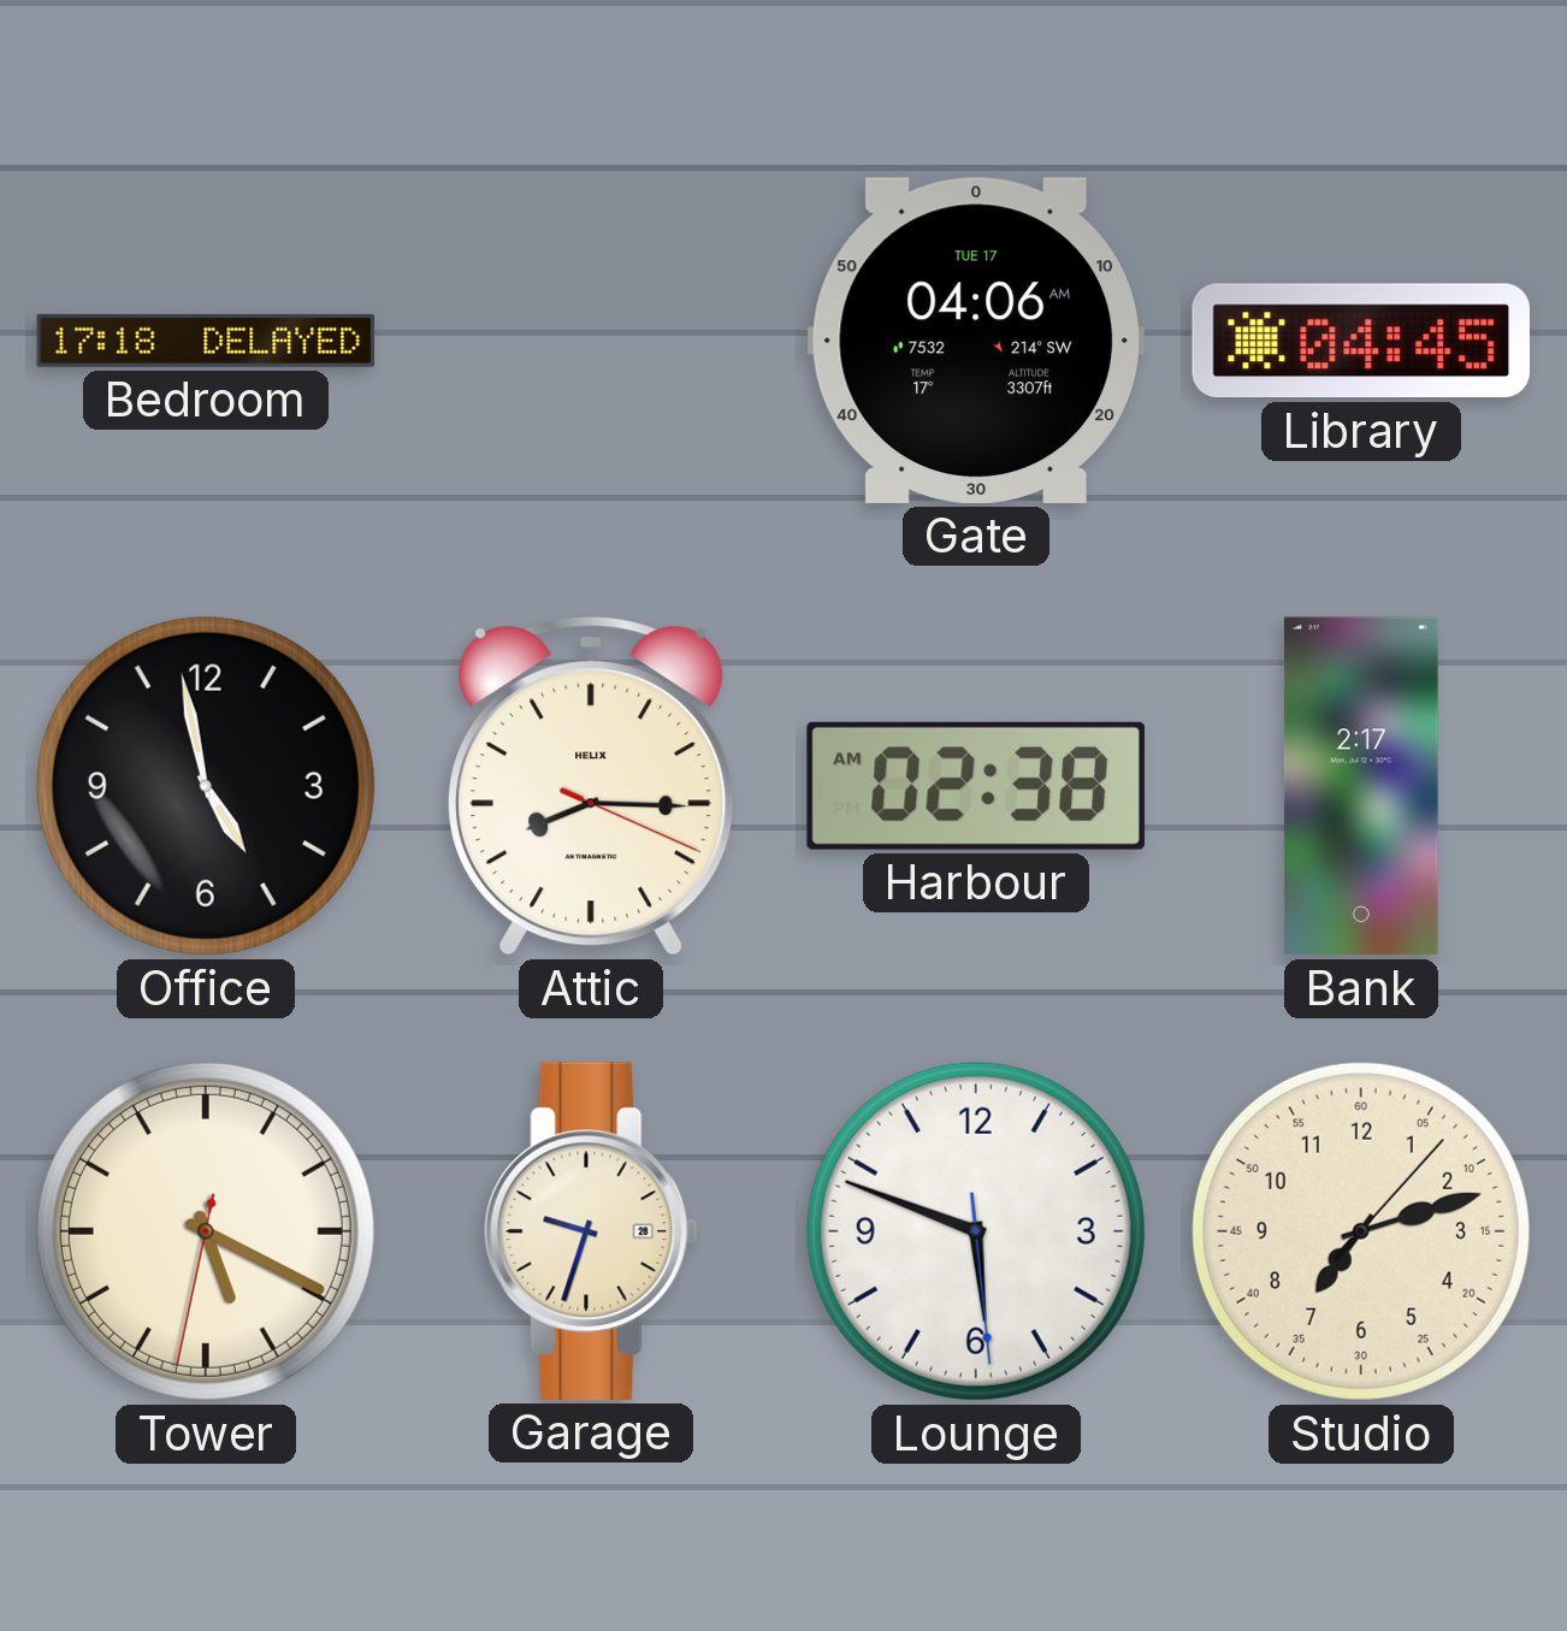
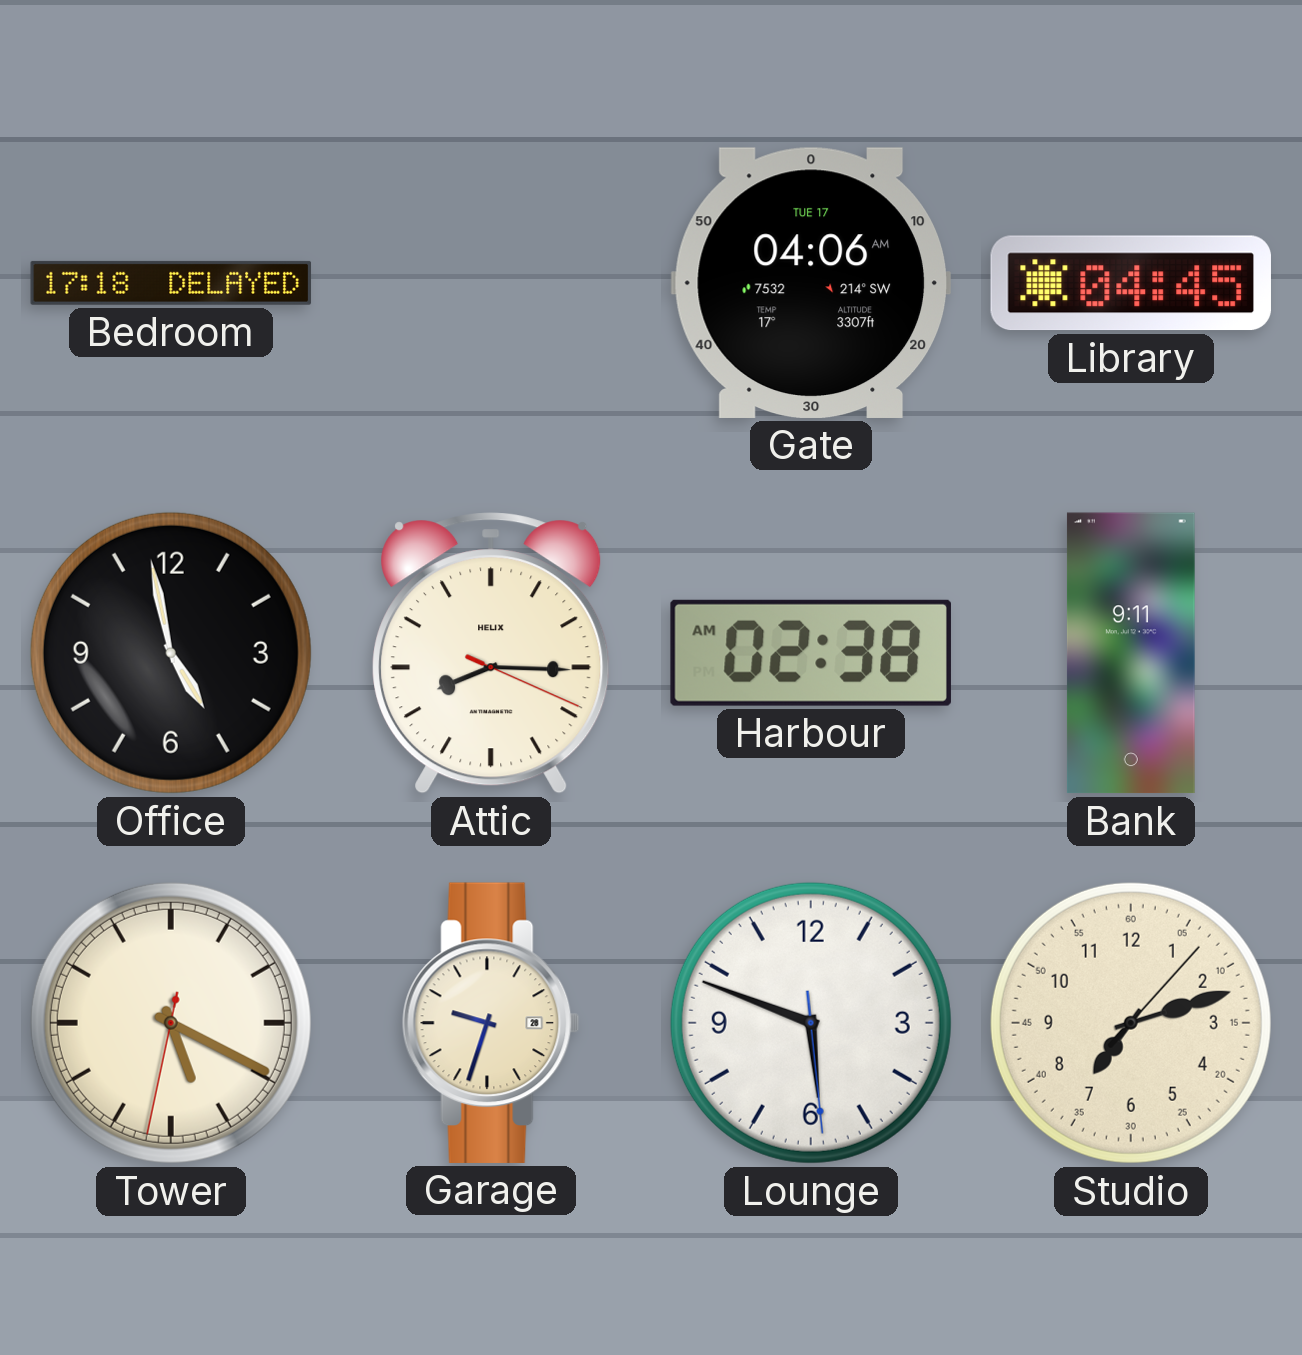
Bank: 2:17 -> 9:11 (1131, 653)
